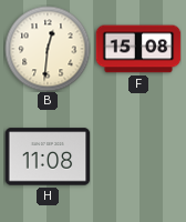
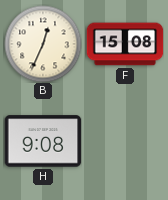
B: 12:31 -> 12:34 (43, 44)
H: 11:08 -> 9:08 (43, 141)
